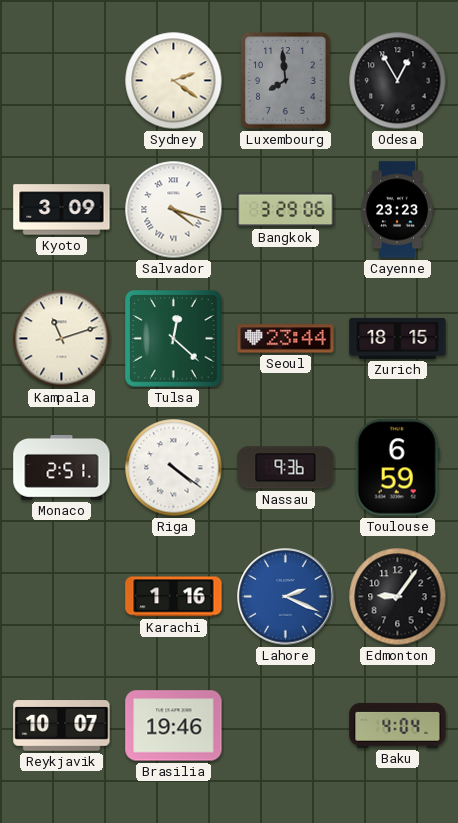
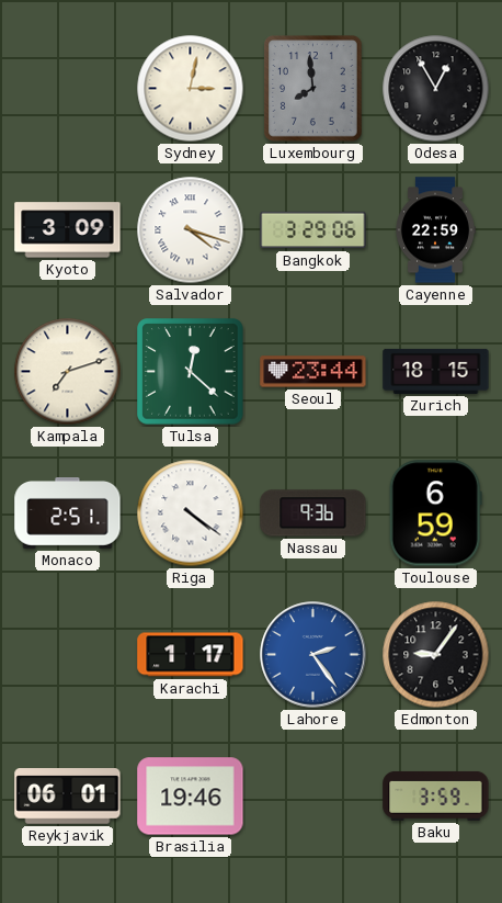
Sydney: 2:21 -> 3:02 (191, 89)
Cayenne: 23:23 -> 22:59 (436, 230)
Kampala: 11:12 -> 7:12 (68, 372)
Karachi: 1:16 -> 1:17 (191, 655)
Lahore: 2:19 -> 2:24 (313, 655)
Reykjavik: 10:07 -> 06:01 (68, 797)
Baku: 4:04 -> 3:59 (436, 795)
